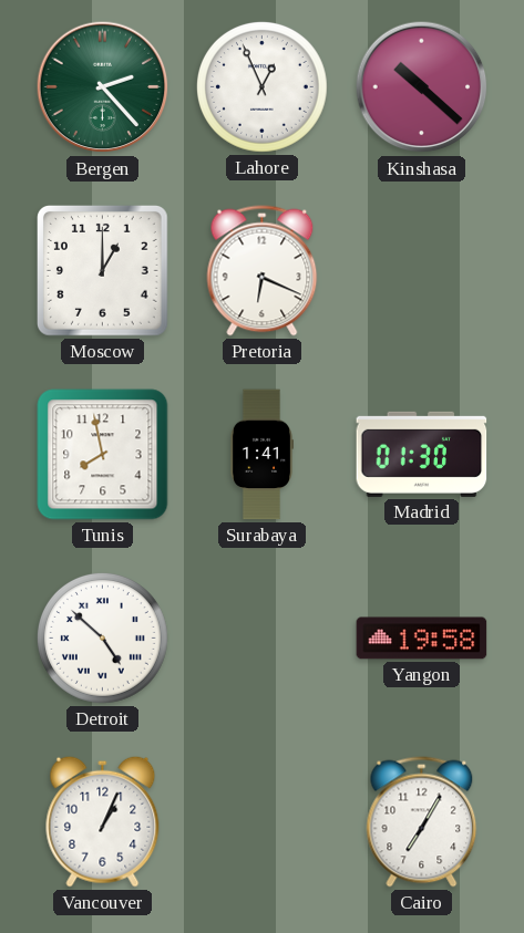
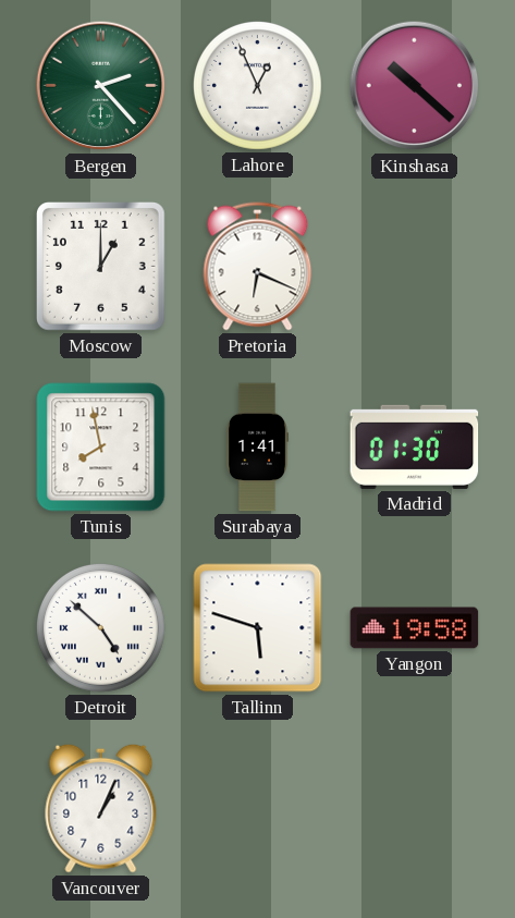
Tallinn: none -> 5:48 (258, 628)
Cairo: 7:05 -> none (422, 822)
